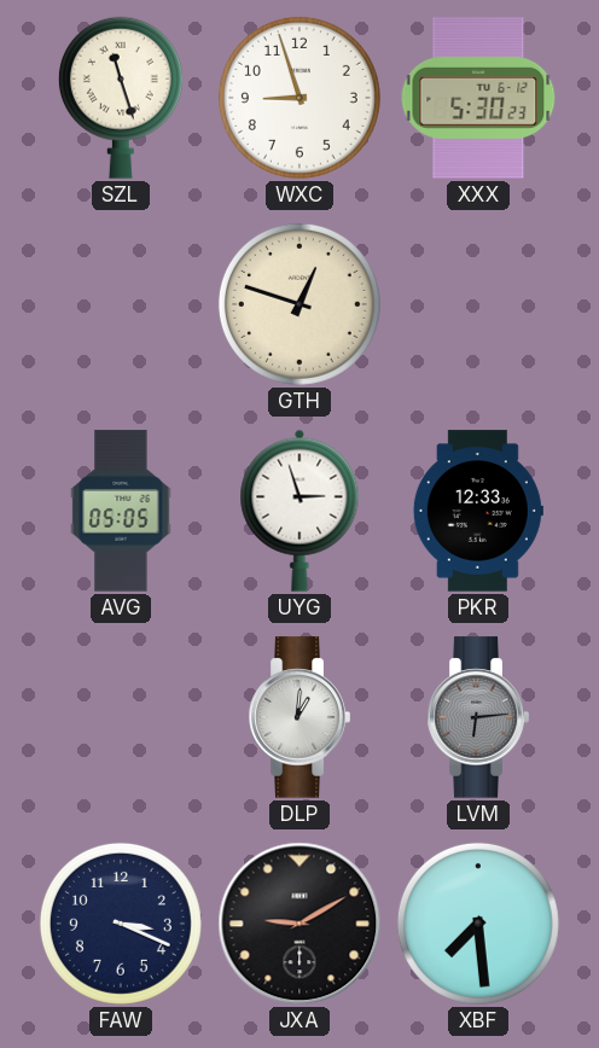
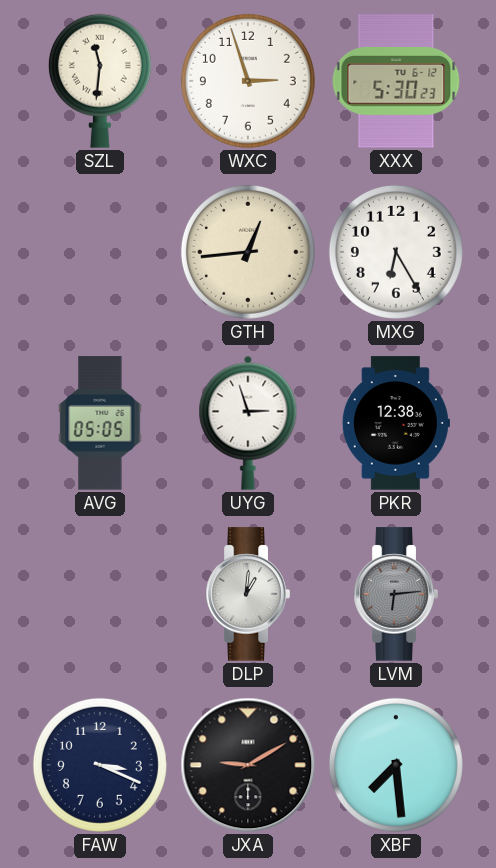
SZL: 11:27 -> 11:31 (100, 81)
WXC: 8:57 -> 2:57 (248, 81)
GTH: 12:48 -> 12:44 (248, 252)
MXG: none -> 6:25 (396, 252)
PKR: 12:33 -> 12:38 (396, 423)
